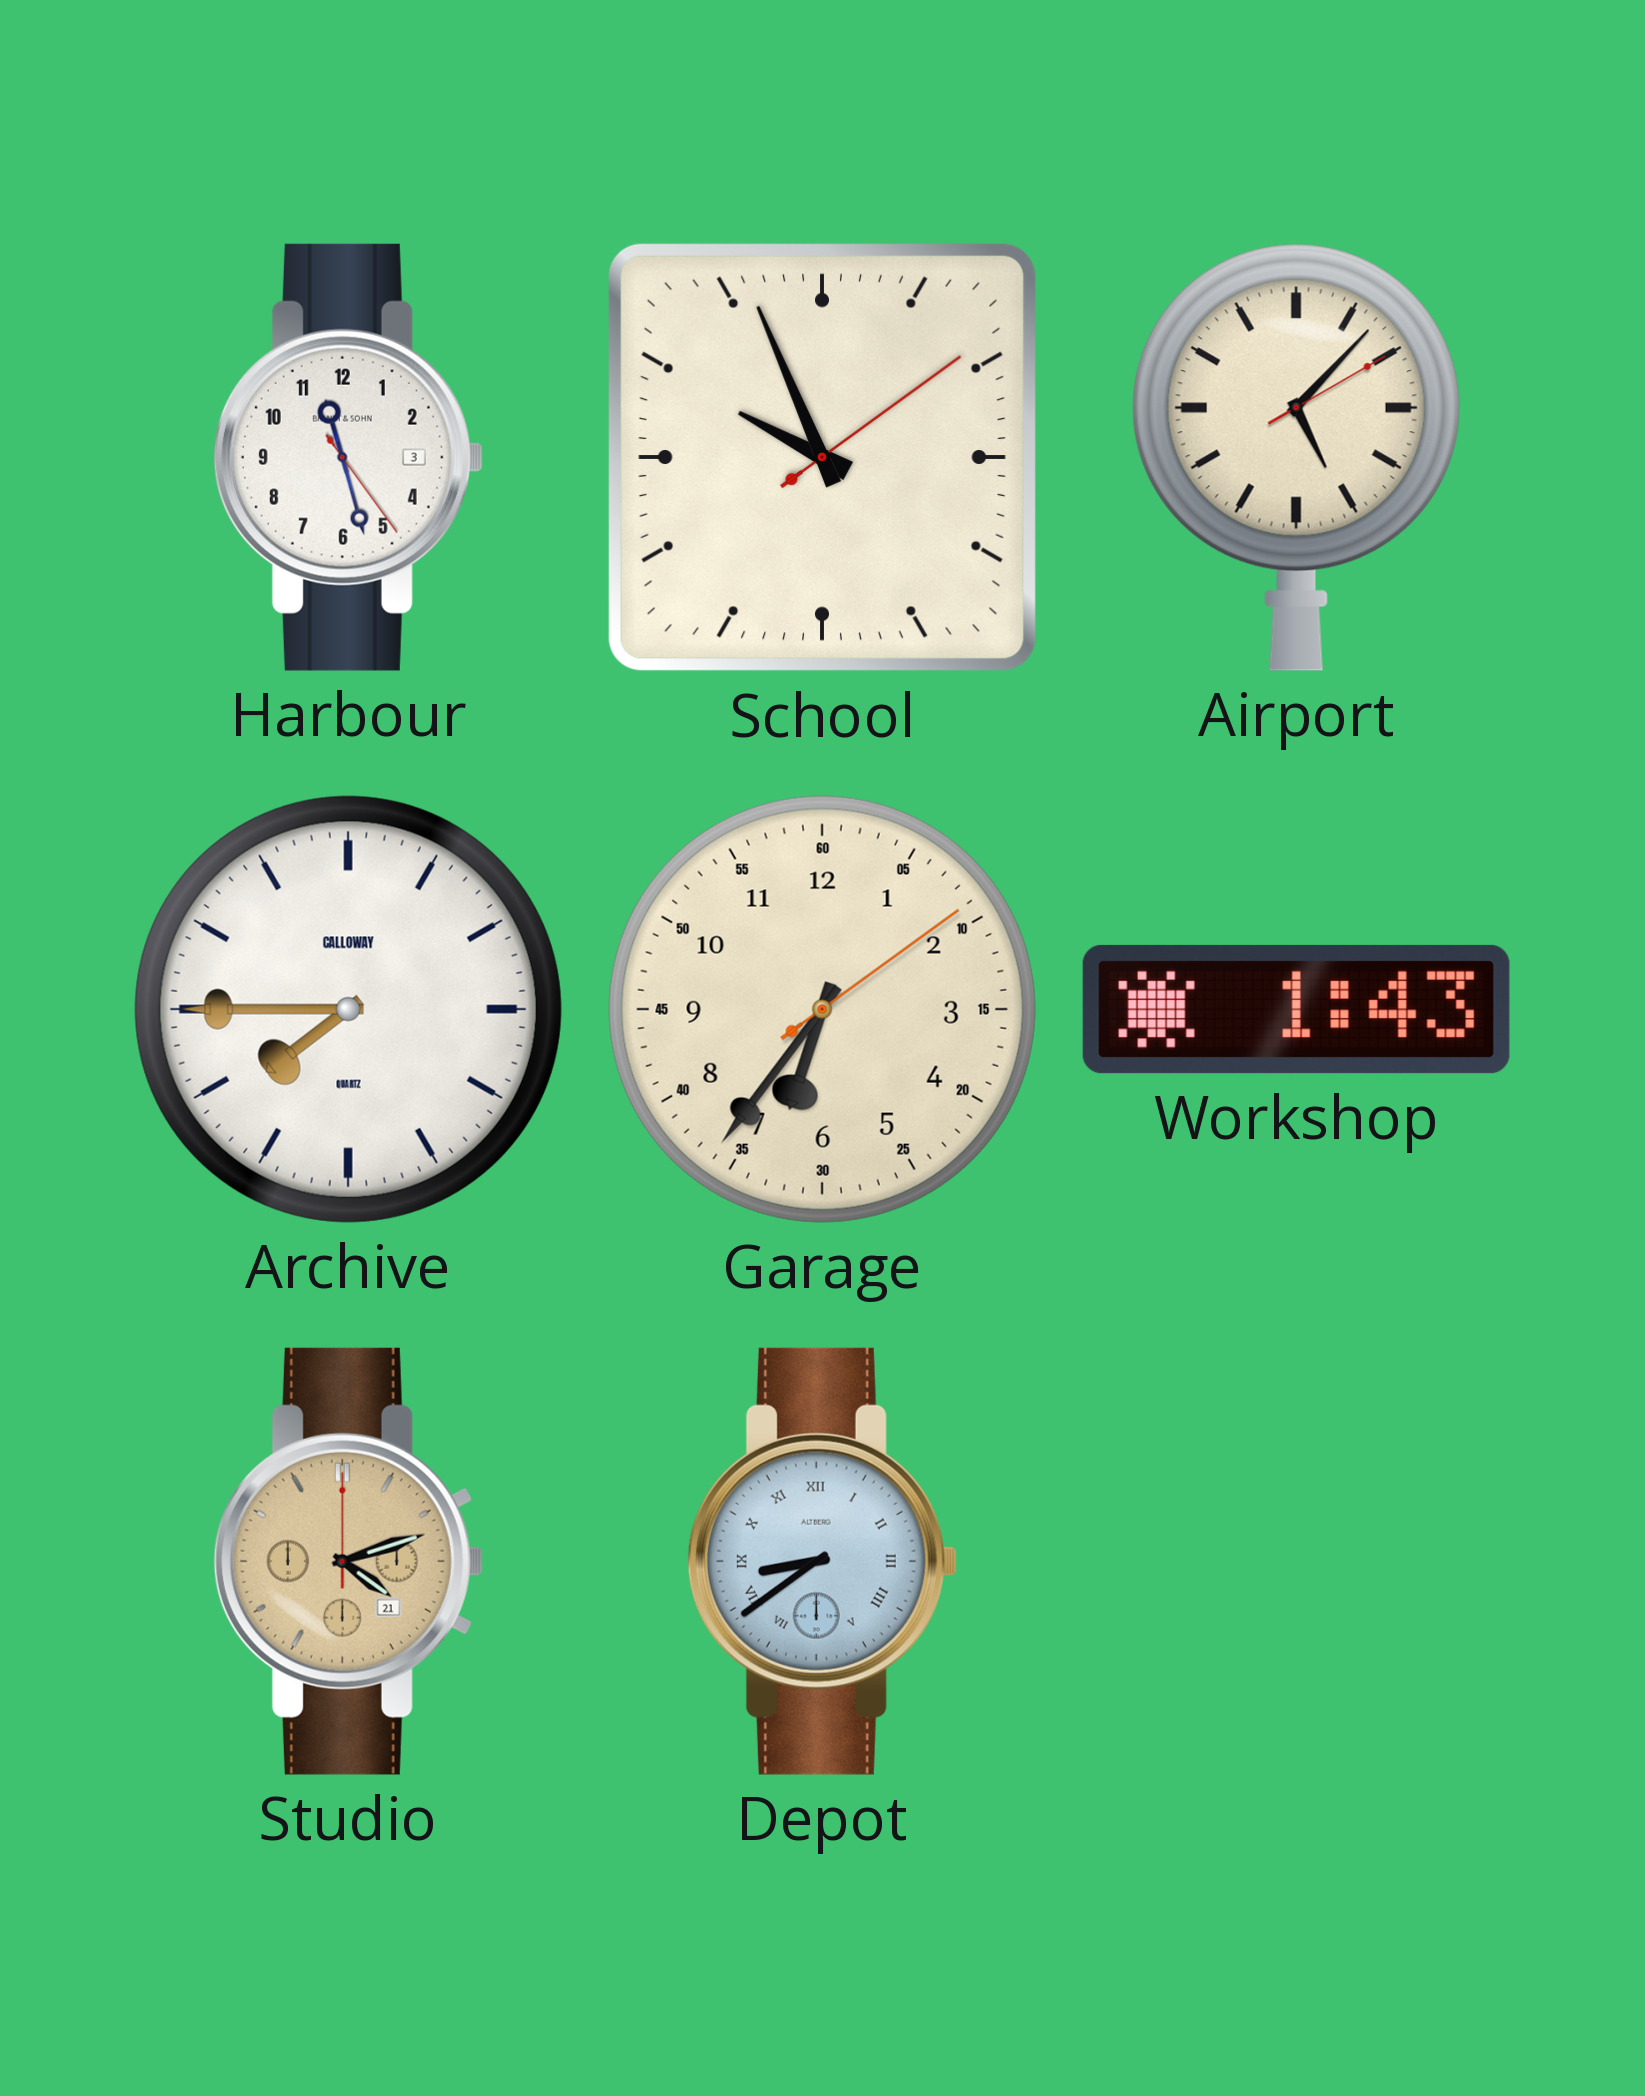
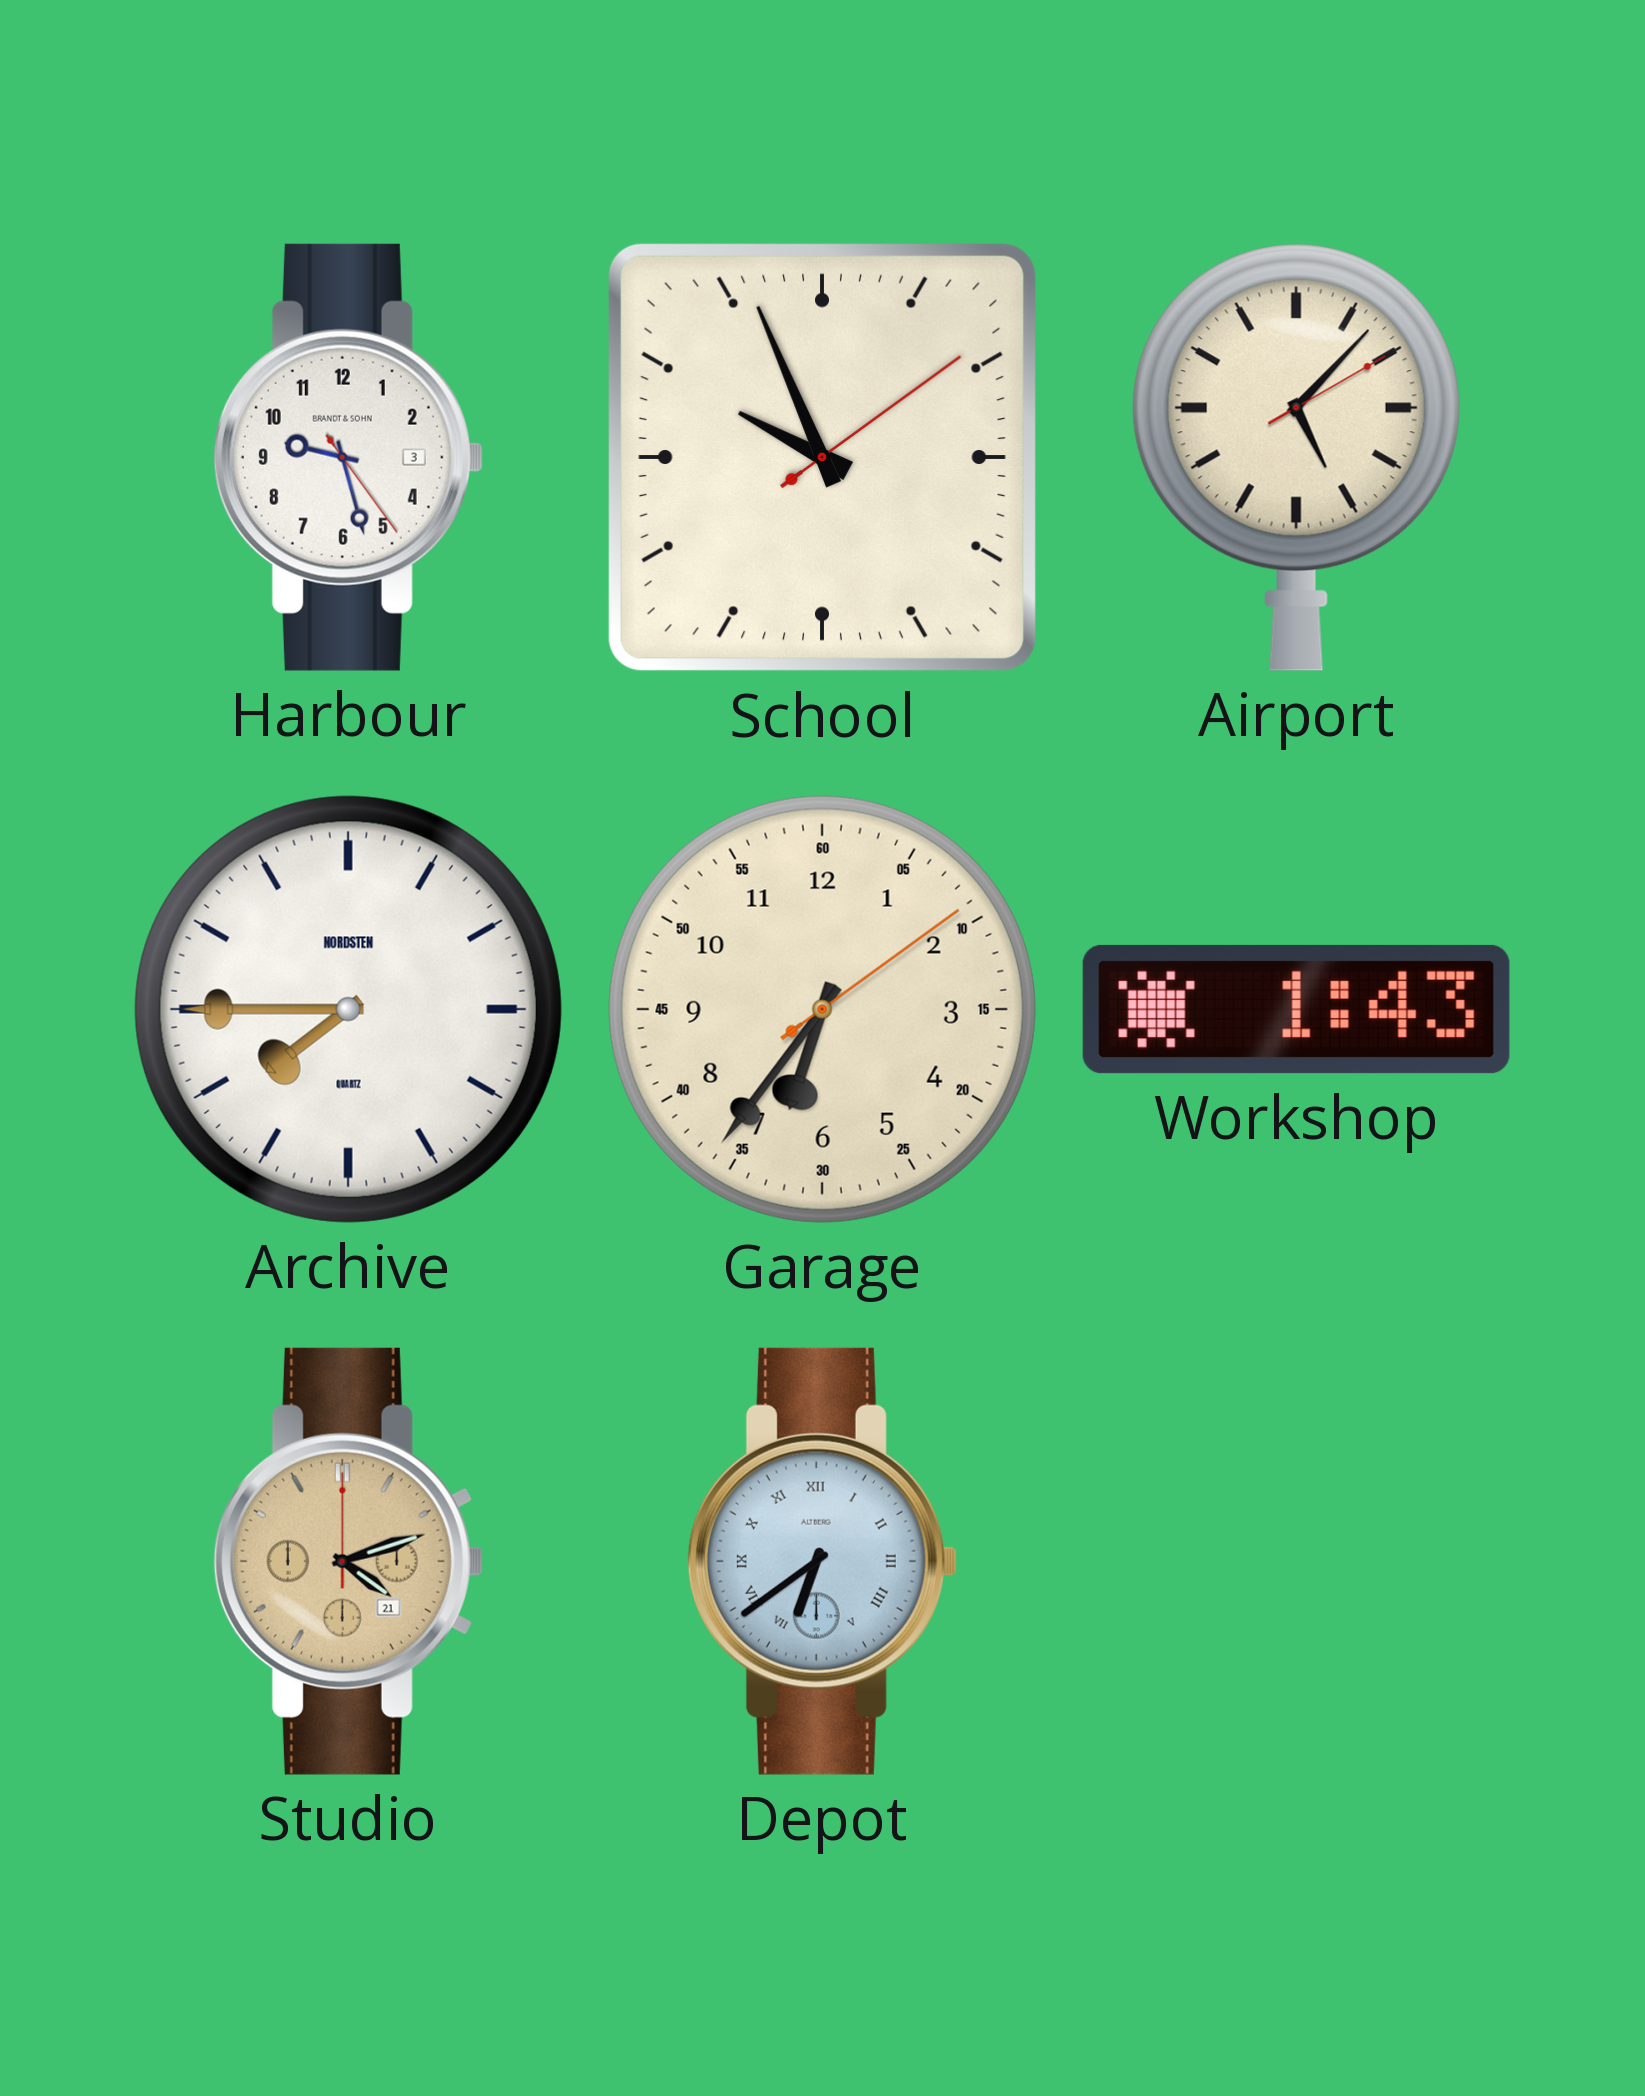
Harbour: 11:27 -> 9:27 (348, 457)
Archive brand: CALLOWAY -> NORDSTEN (348, 1009)
Depot: 8:39 -> 6:39 (822, 1561)
